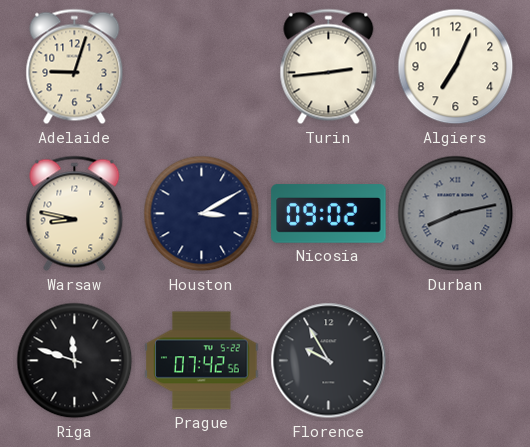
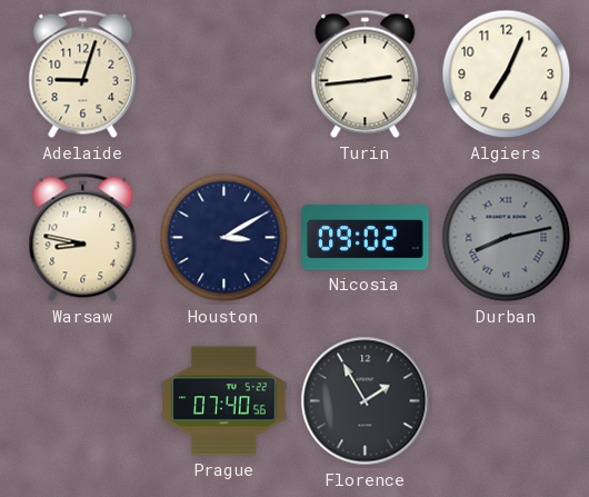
Riga: 11:48 -> none (75, 361)
Prague: 07:42 -> 07:40 (224, 401)
Florence: 9:55 -> 1:55 (366, 401)
